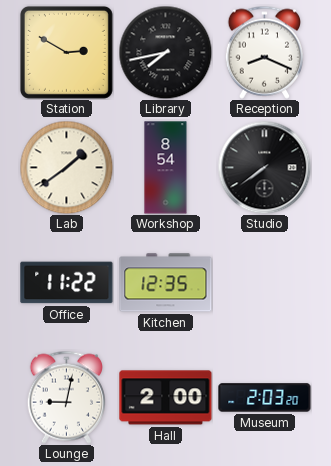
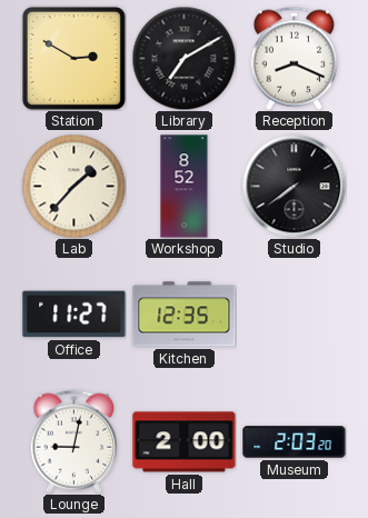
Library: 7:43 -> 7:10 (183, 58)
Lab: 1:39 -> 1:37 (73, 186)
Workshop: 8:54 -> 8:52 (185, 187)
Office: 11:22 -> 11:27 (74, 315)
